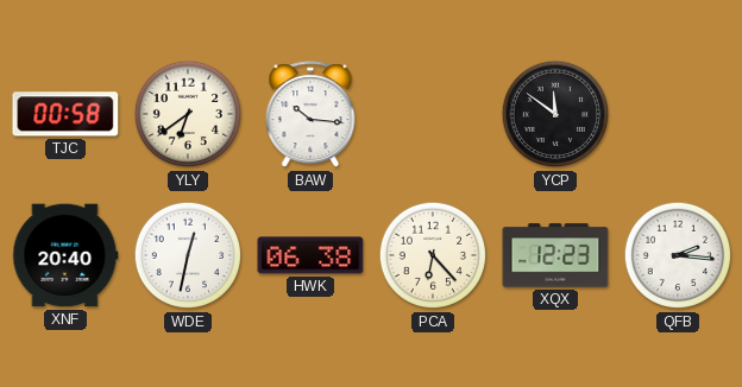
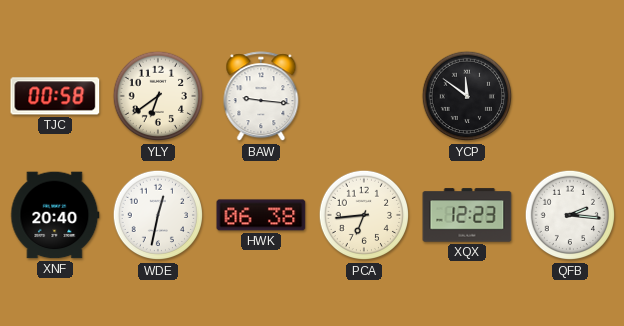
BAW: 10:16 -> 9:16 (261, 97)
PCA: 6:23 -> 6:44 (364, 215)
